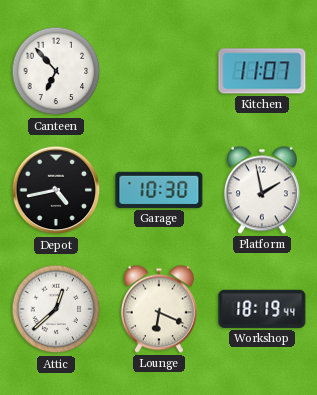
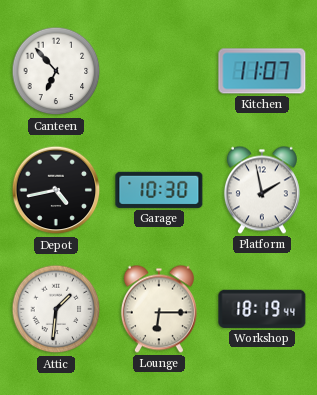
Attic: 12:38 -> 1:31 (56, 309)
Lounge: 6:19 -> 6:15 (159, 309)
